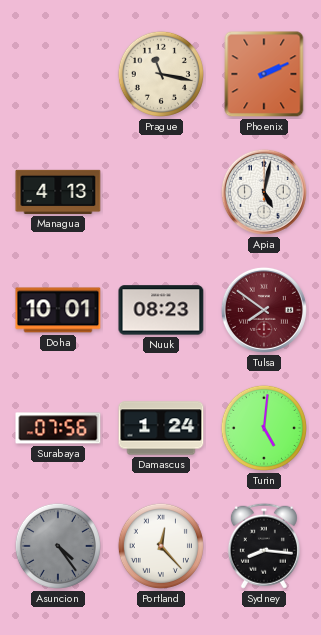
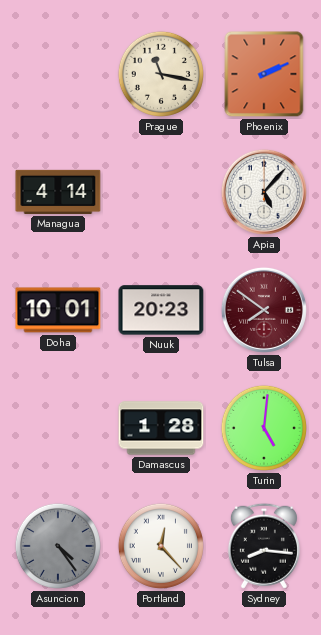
Managua: 4:13 -> 4:14 (58, 192)
Apia: 5:02 -> 5:07 (264, 192)
Nuuk: 08:23 -> 20:23 (161, 310)
Surabaya: 07:56 -> none (58, 428)
Damascus: 1:24 -> 1:28 (161, 428)
